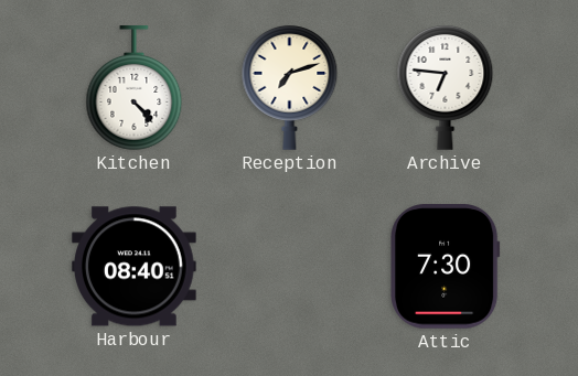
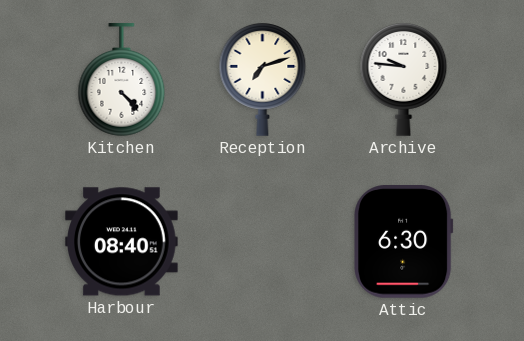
Archive: 6:46 -> 9:46 (404, 80)
Attic: 7:30 -> 6:30 (404, 242)
